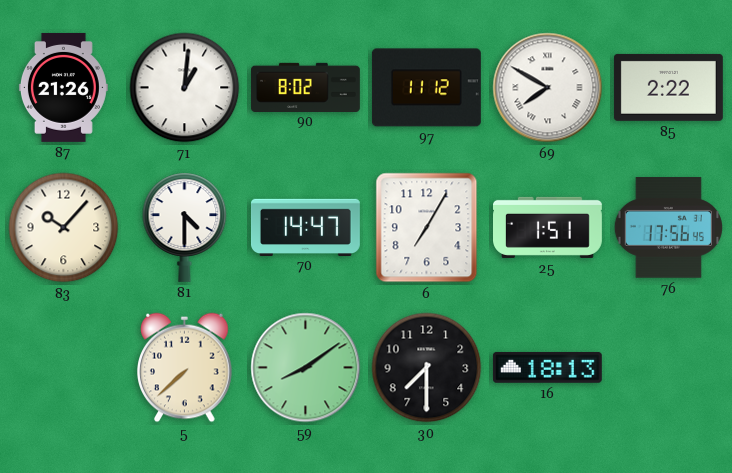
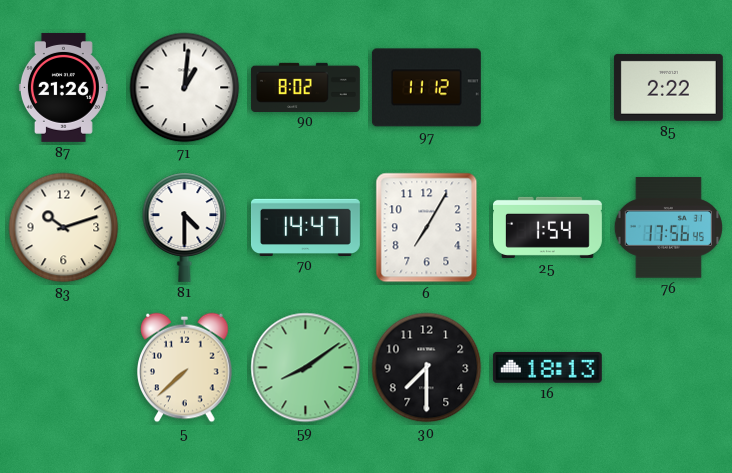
69: 7:50 -> none (548, 88)
83: 10:07 -> 10:12 (64, 228)
25: 1:51 -> 1:54 (548, 227)
